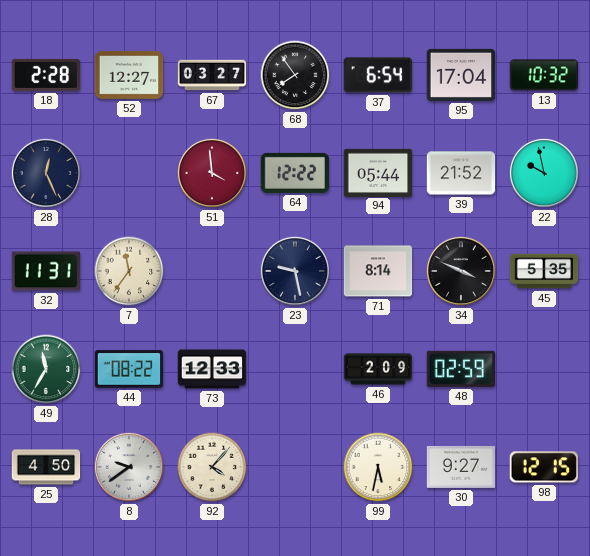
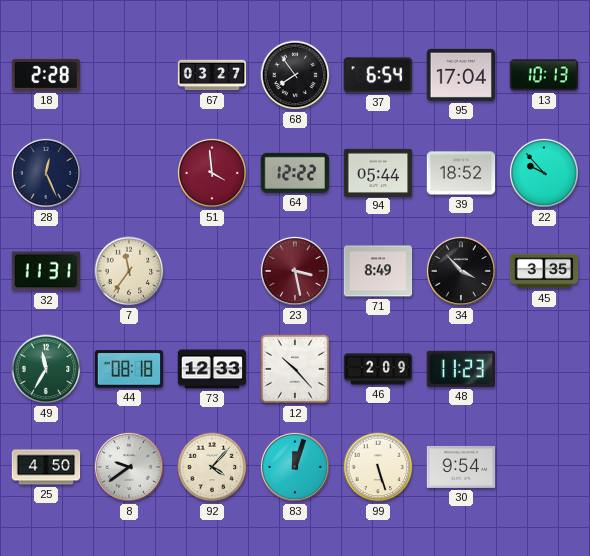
52: 12:27 -> none (129, 75)
13: 10:32 -> 10:13 (543, 75)
39: 21:52 -> 18:52 (461, 173)
22: 9:58 -> 9:53 (544, 173)
23: 9:28 -> 3:28 (295, 271)
23 dial: navy -> burgundy (295, 271)
71: 8:14 -> 8:49 (378, 271)
34: 3:49 -> 3:53 (461, 271)
45: 5:35 -> 3:35 (544, 271)
44: 08:22 -> 08:18 (129, 369)
12: none -> 10:23 (295, 369)
48: 02:59 -> 11:23 (460, 369)
83: none -> 12:03 (295, 467)
99: 5:32 -> 5:27 (378, 467)
30: 9:27 -> 9:54 (461, 467)
98: 12:15 -> none (544, 467)
